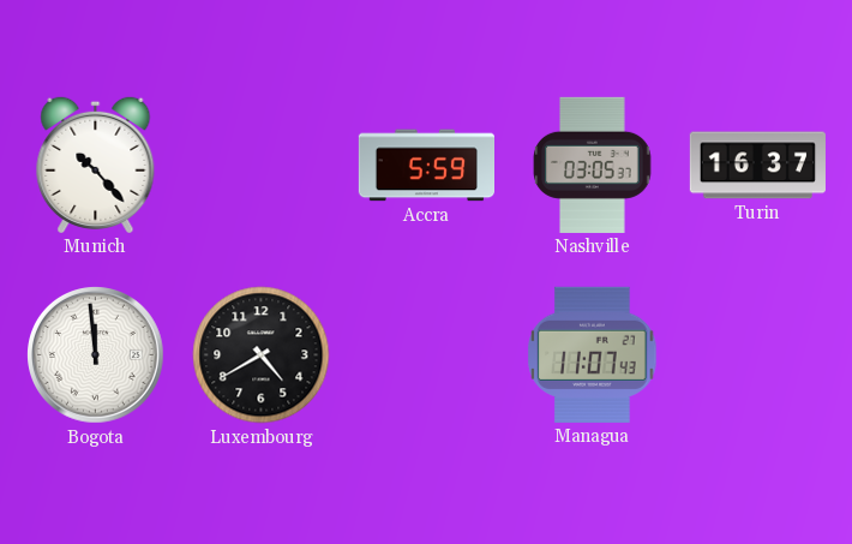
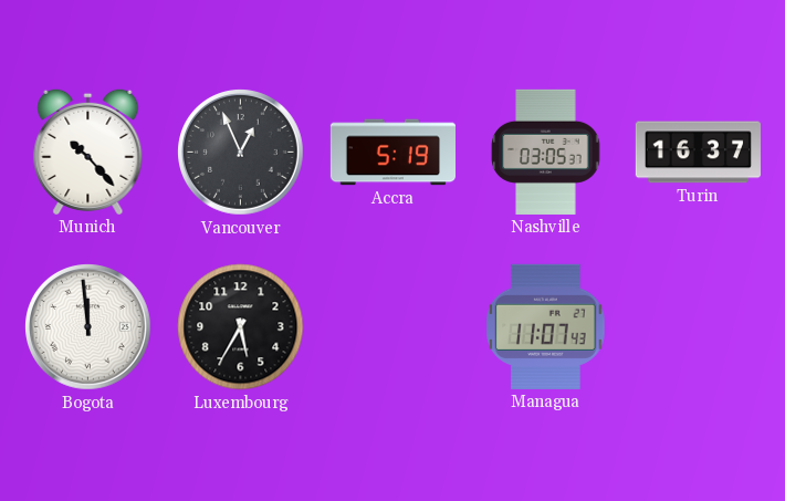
Vancouver: none -> 12:56 (241, 153)
Accra: 5:59 -> 5:19 (393, 153)
Luxembourg: 4:40 -> 5:35 (241, 327)
